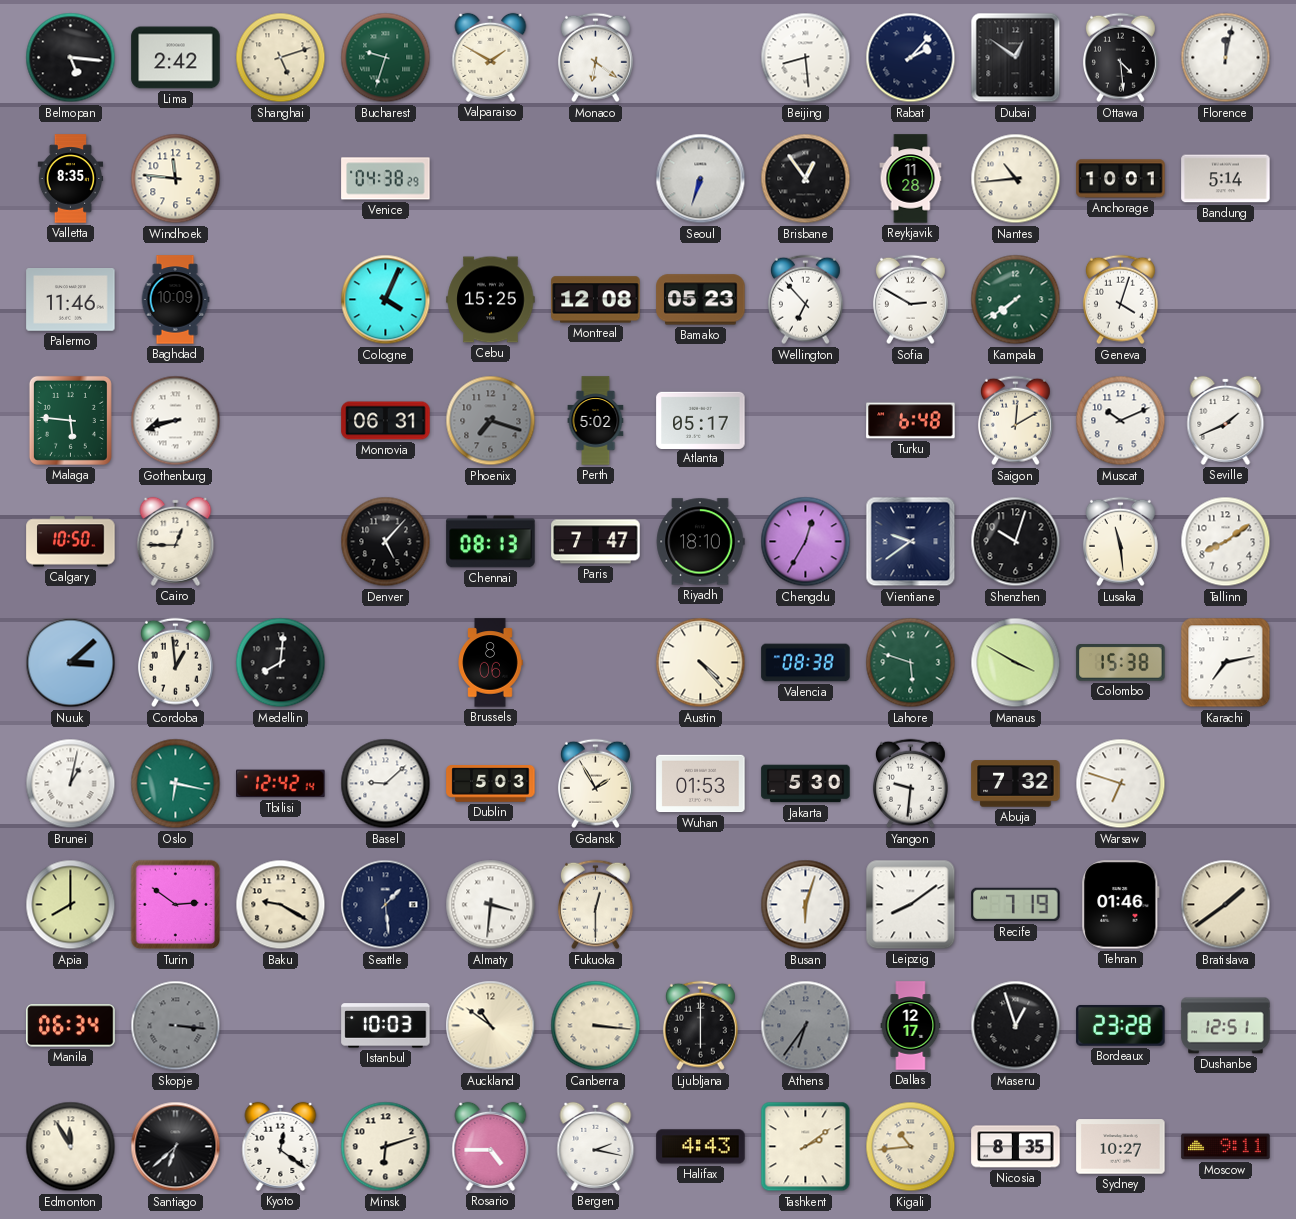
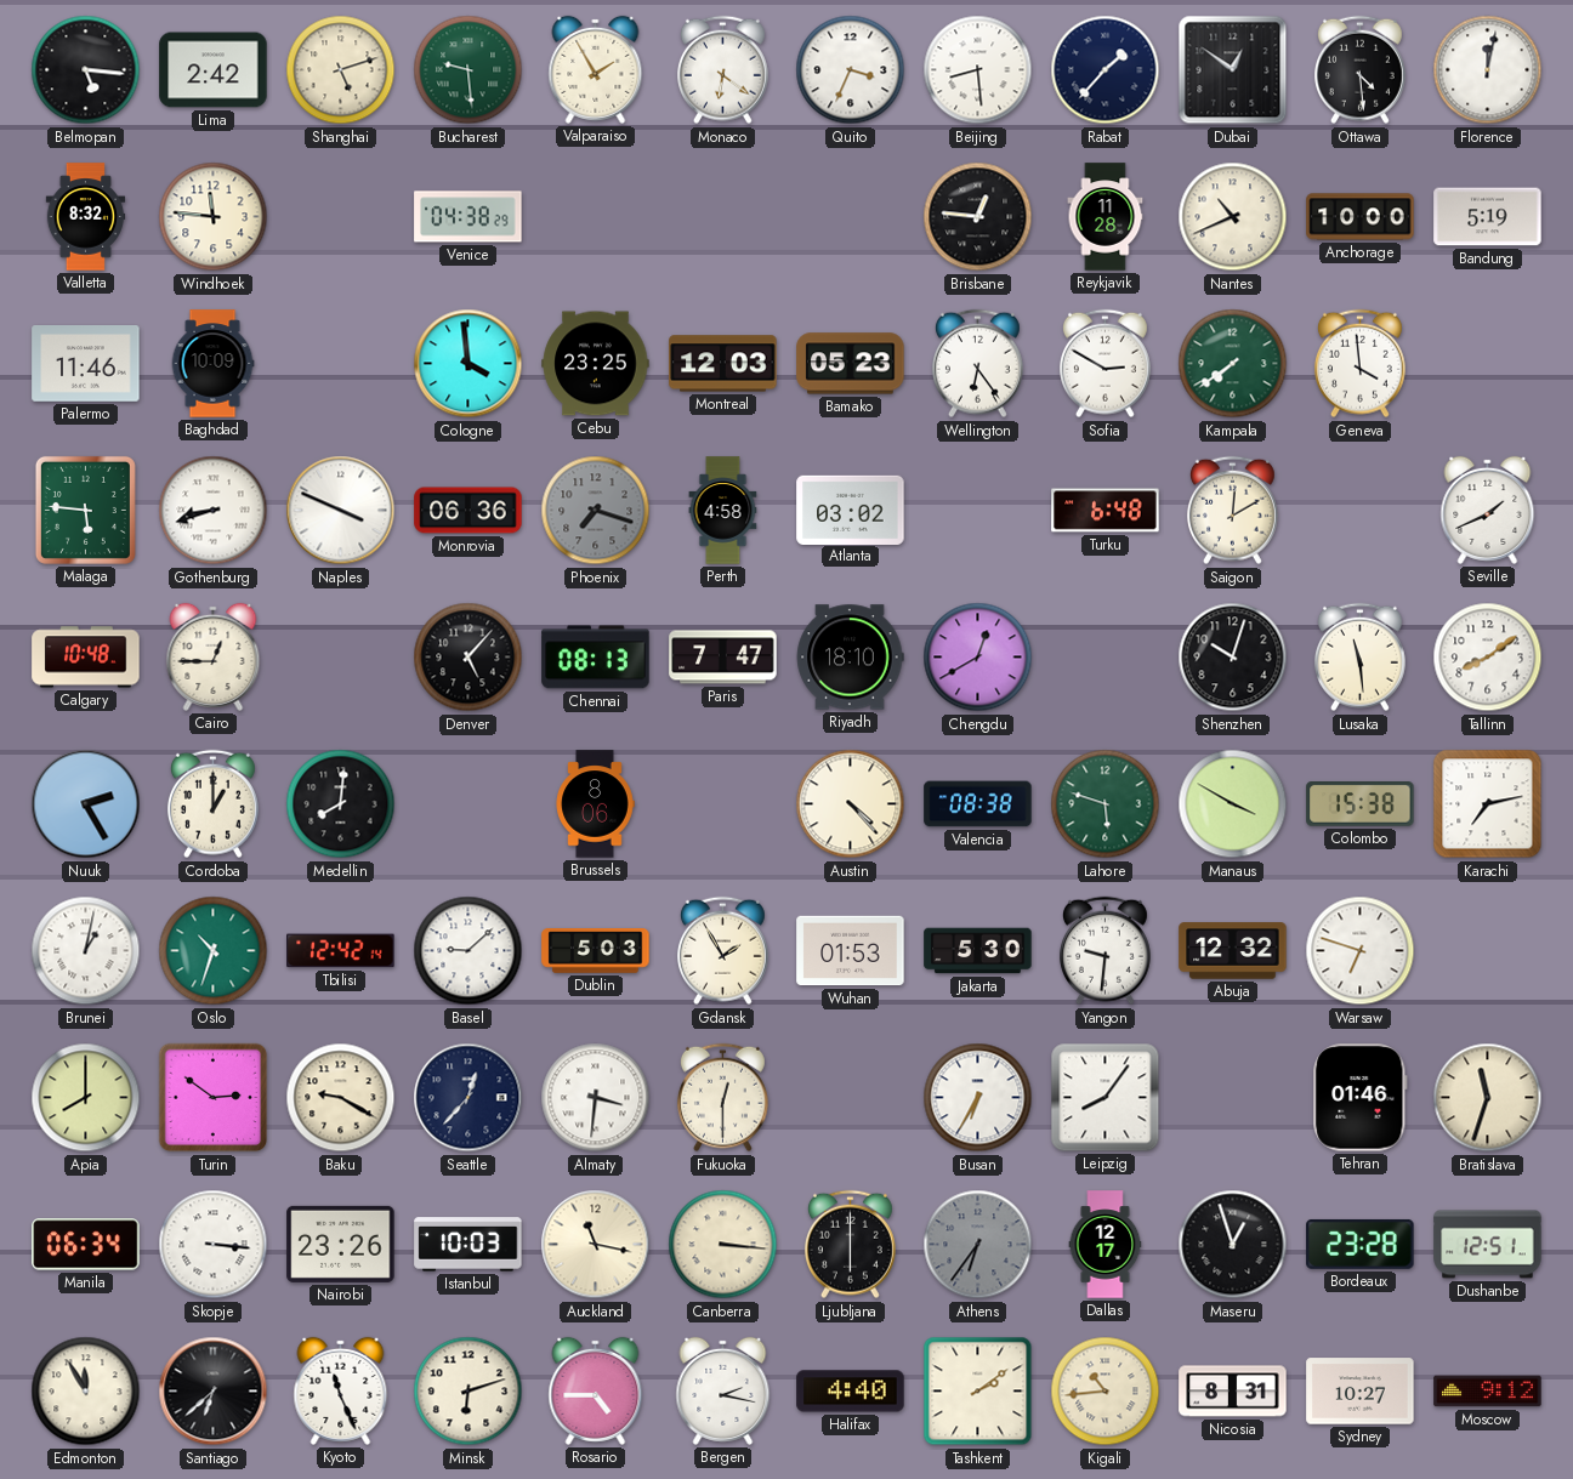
Bucharest: 9:33 -> 9:29 (469, 70)
Valparaiso: 1:50 -> 1:55 (596, 69)
Quito: none -> 3:34 (851, 70)
Rabat: 2:07 -> 1:37 (1106, 70)
Valletta: 8:35 -> 8:32 (86, 217)
Seoul: 6:33 -> none (701, 179)
Brisbane: 12:54 -> 12:46 (978, 217)
Nantes: 10:44 -> 10:41 (1233, 217)
Anchorage: 10:01 -> 10:00 (1361, 217)
Bandung: 5:14 -> 5:19 (1488, 217)
Cologne: 4:04 -> 3:59 (469, 364)
Cebu: 15:25 -> 23:25 (596, 364)
Montreal: 12:08 -> 12:03 (723, 364)
Wellington: 6:53 -> 6:24 (977, 364)
Geneva: 4:03 -> 3:59 (1359, 364)
Naples: none -> 3:49 (341, 511)
Monrovia: 06:31 -> 06:36 (469, 511)
Perth: 5:02 -> 4:58 (723, 511)
Atlanta: 05:17 -> 03:02 (851, 510)
Muscat: 10:11 -> none (1121, 421)
Calgary: 10:50 -> 10:48 (86, 658)
Chengdu: 12:35 -> 12:40 (978, 658)
Vientiane: 9:39 -> none (911, 542)
Nuuk: 3:08 -> 2:25 (86, 804)
Cordoba: 12:59 -> 1:00 (212, 804)
Oslo: 6:17 -> 10:33 (214, 951)
Abuja: 7:32 -> 12:32 (1233, 951)
Seattle: 1:29 -> 12:37 (469, 1098)
Busan: 6:03 -> 6:35 (978, 1098)
Leipzig: 8:09 -> 8:06 (1106, 1098)
Recife: 7:19 -> none (1016, 905)
Bratislava: 1:39 -> 11:33 (1488, 1098)
Skopje dial: grey -> white (214, 1245)
Nairobi: none -> 23:26 (341, 1244)
Auckland: 10:51 -> 11:17 (596, 1245)
Kyoto: 12:21 -> 11:26 (341, 1390)
Halifax: 4:43 -> 4:40 (851, 1392)
Nicosia: 8:35 -> 8:31 (1233, 1392)
Moscow: 9:11 -> 9:12 (1488, 1392)
